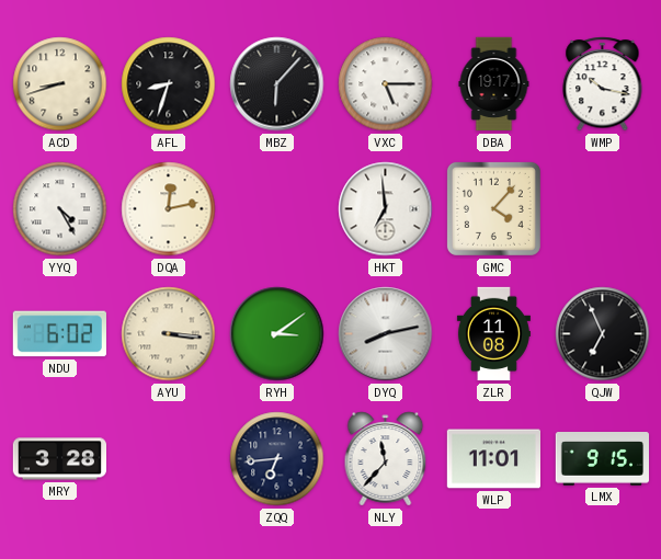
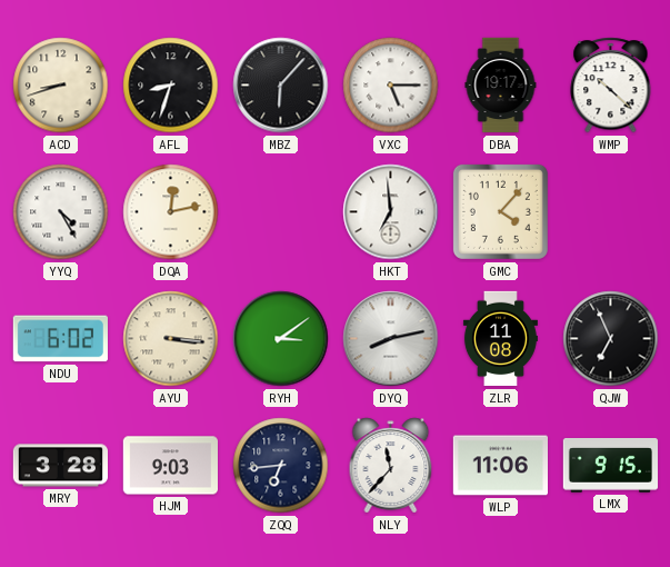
WMP: 10:17 -> 10:22 (611, 86)
HJM: none -> 9:03 (170, 466)
WLP: 11:01 -> 11:06 (500, 466)
